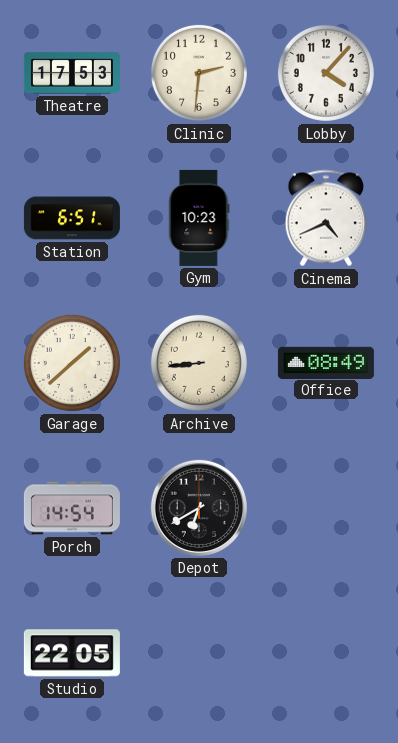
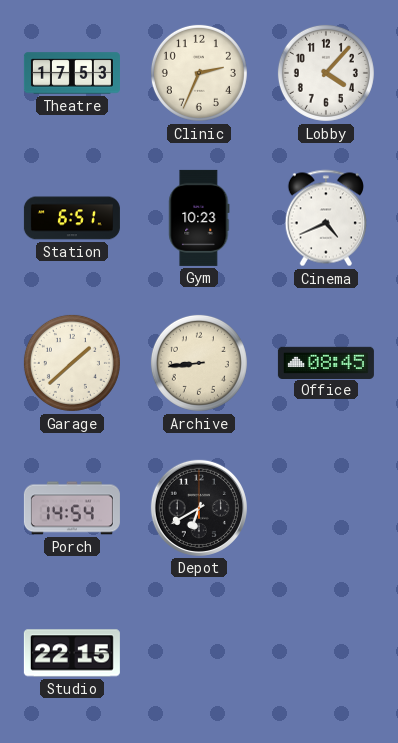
Clinic: 2:31 -> 2:34 (199, 73)
Office: 08:49 -> 08:45 (326, 362)
Studio: 22:05 -> 22:15 (72, 653)
